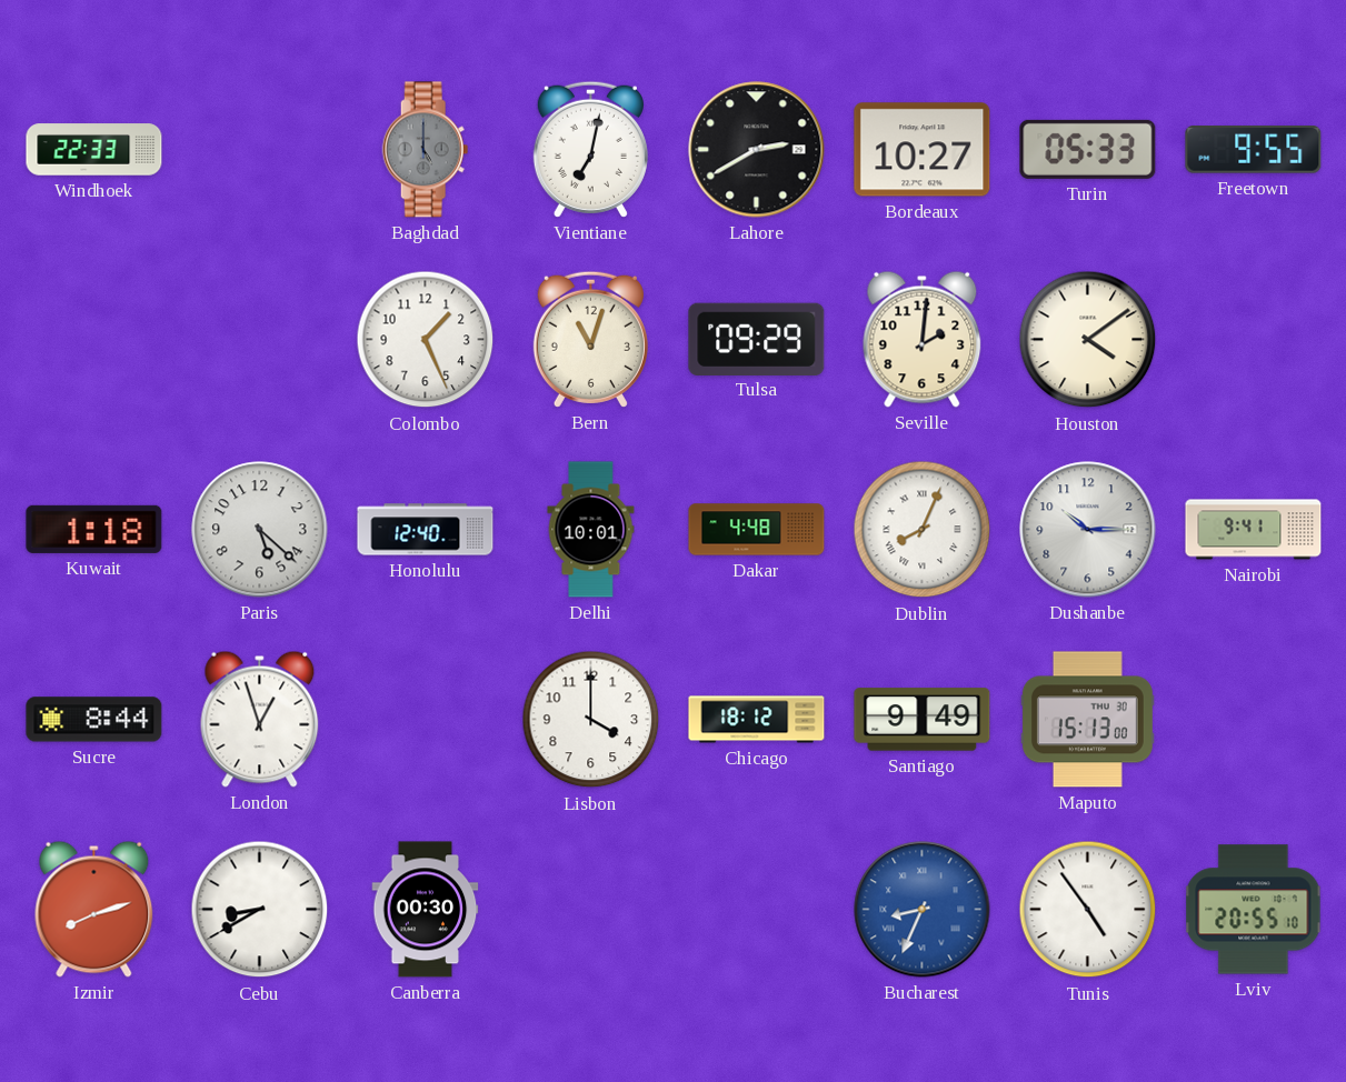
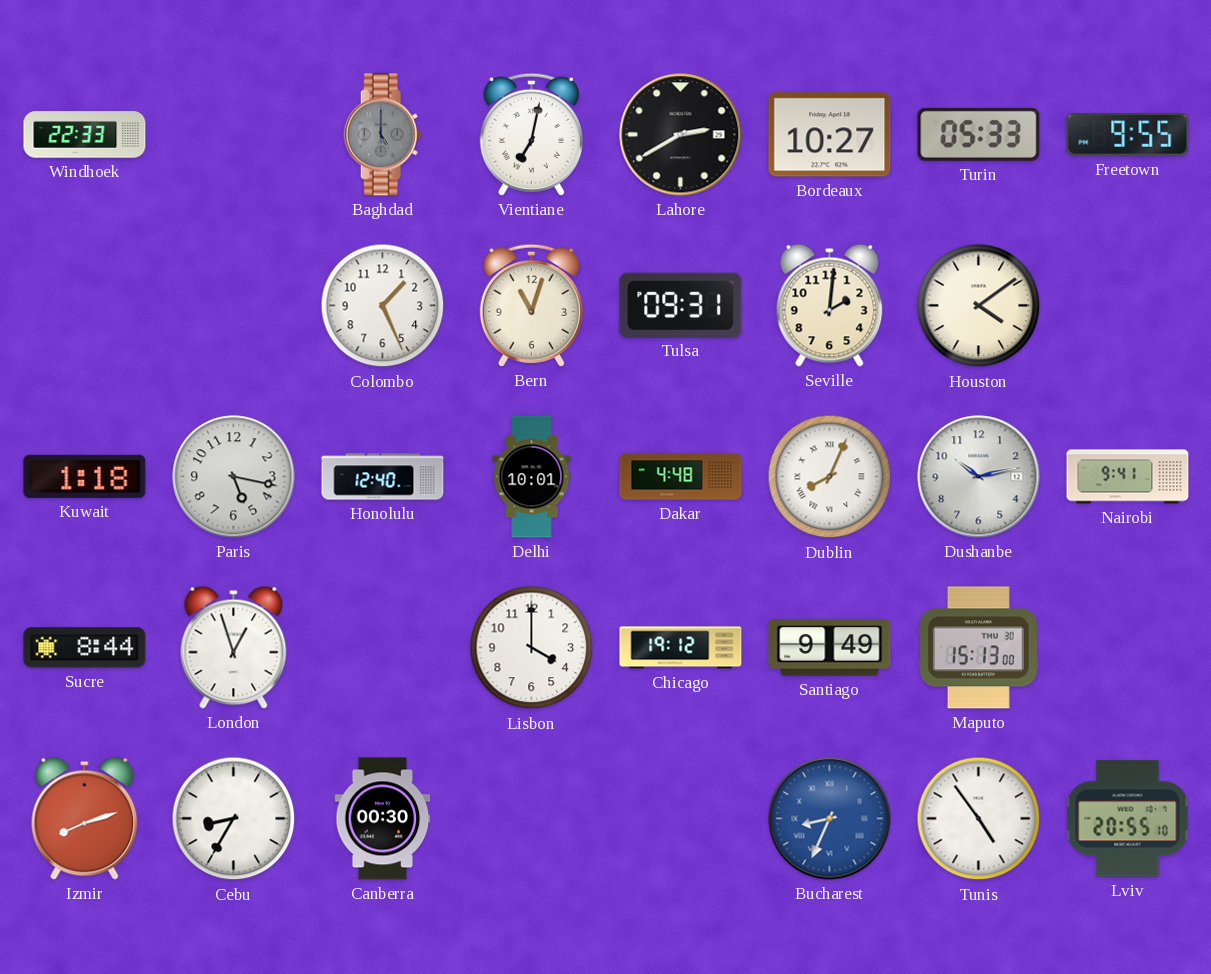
Tulsa: 09:29 -> 09:31 (681, 305)
Paris: 5:22 -> 5:17 (234, 477)
Dushanbe: 10:15 -> 10:13 (979, 477)
Chicago: 18:12 -> 19:12 (681, 648)
Cebu: 8:40 -> 8:35 (234, 819)
